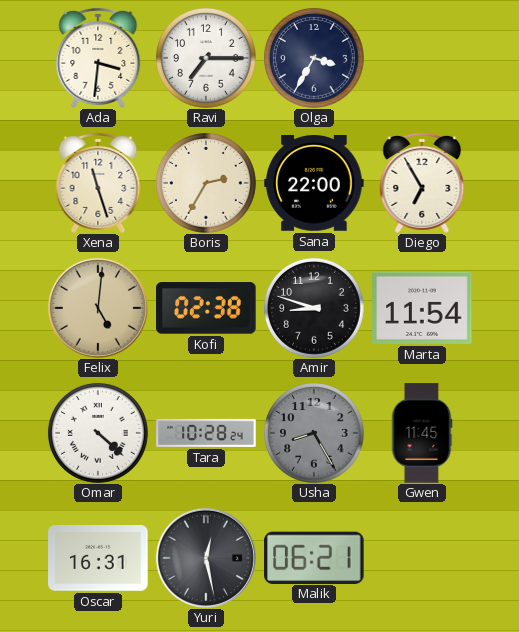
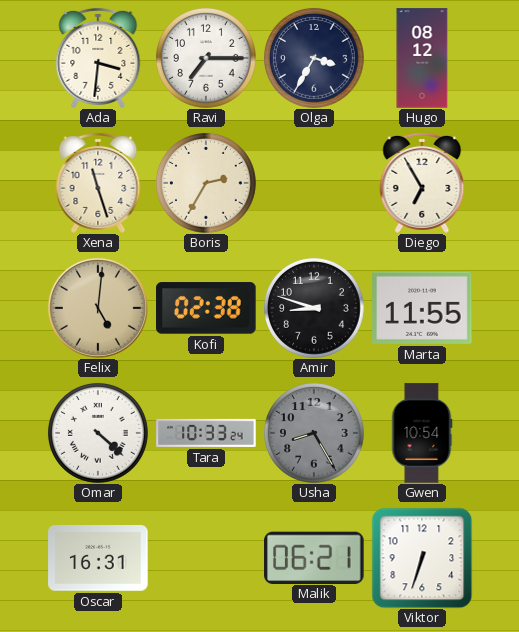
Hugo: none -> 08:12 (422, 58)
Sana: 22:00 -> none (314, 184)
Marta: 11:54 -> 11:55 (422, 308)
Tara: 10:28 -> 10:33 (206, 433)
Gwen: 11:45 -> 10:54 (422, 433)
Yuri: 12:28 -> none (206, 558)
Viktor: none -> 6:33 (422, 558)
